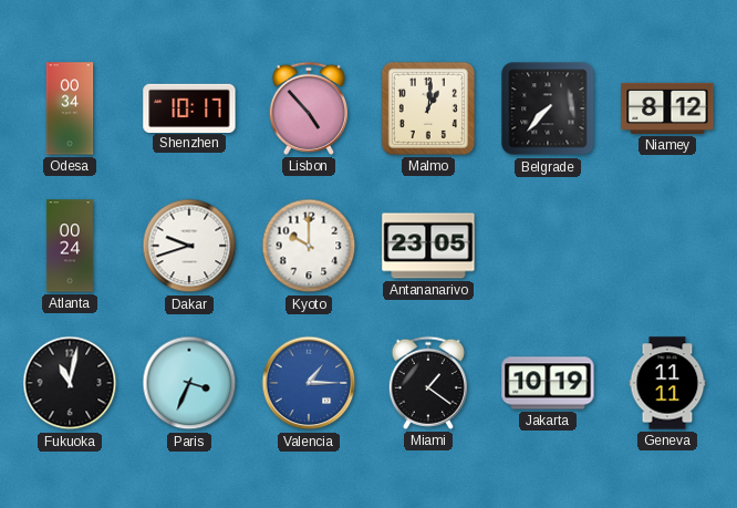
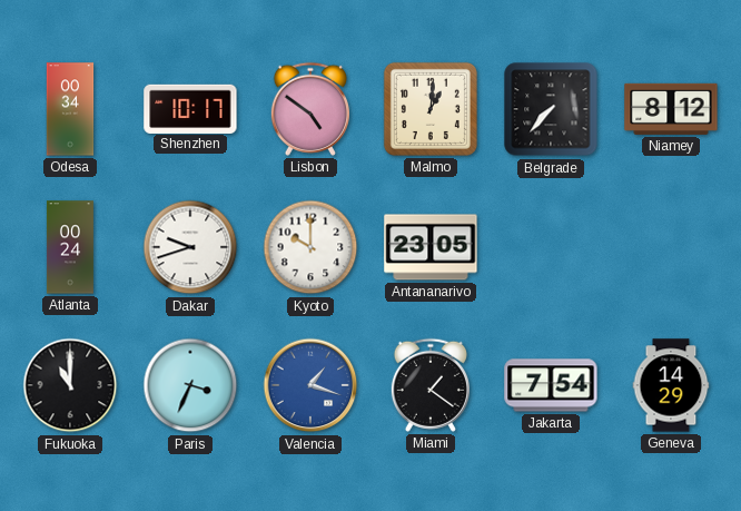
Lisbon: 4:53 -> 4:51 (310, 109)
Fukuoka: 11:02 -> 11:00 (70, 385)
Valencia: 1:15 -> 1:18 (310, 385)
Jakarta: 10:19 -> 7:54 (551, 385)
Geneva: 11:11 -> 14:29 (671, 385)
